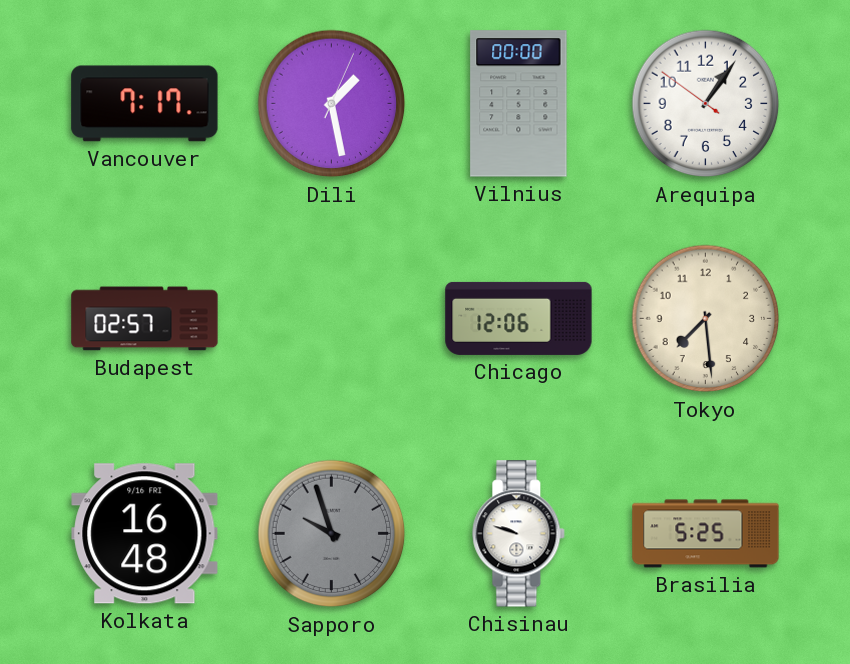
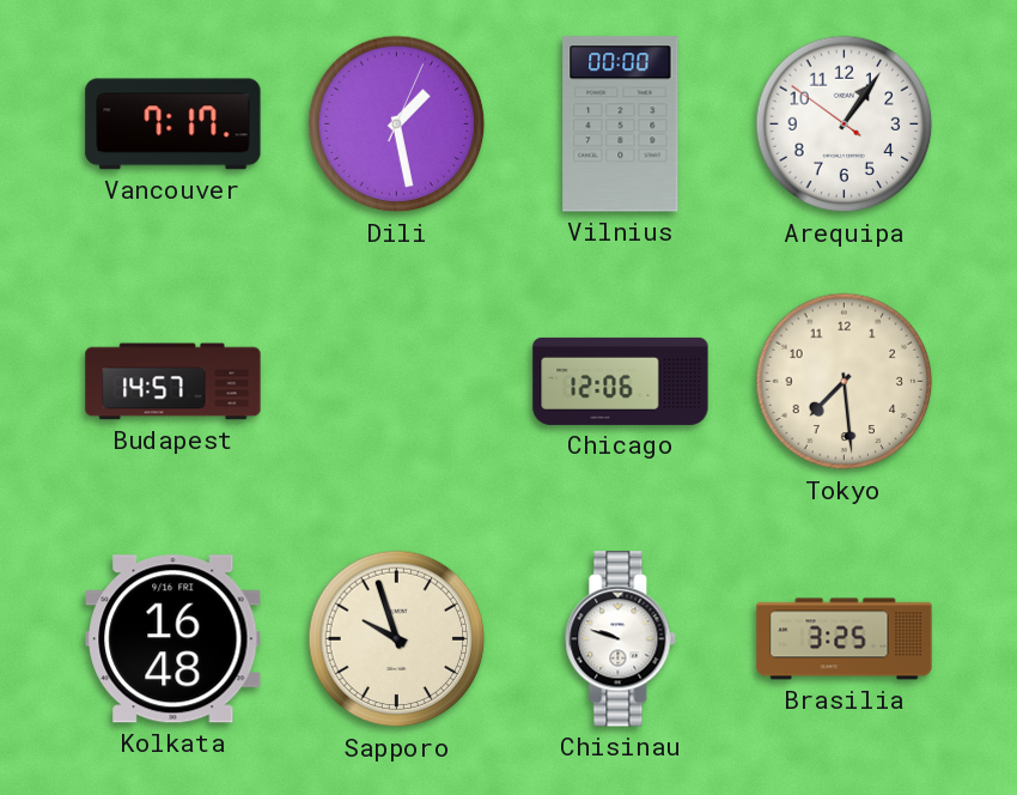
Budapest: 02:57 -> 14:57 (173, 382)
Sapporo dial: grey -> cream (397, 639)
Brasilia: 5:25 -> 3:25 (845, 639)
